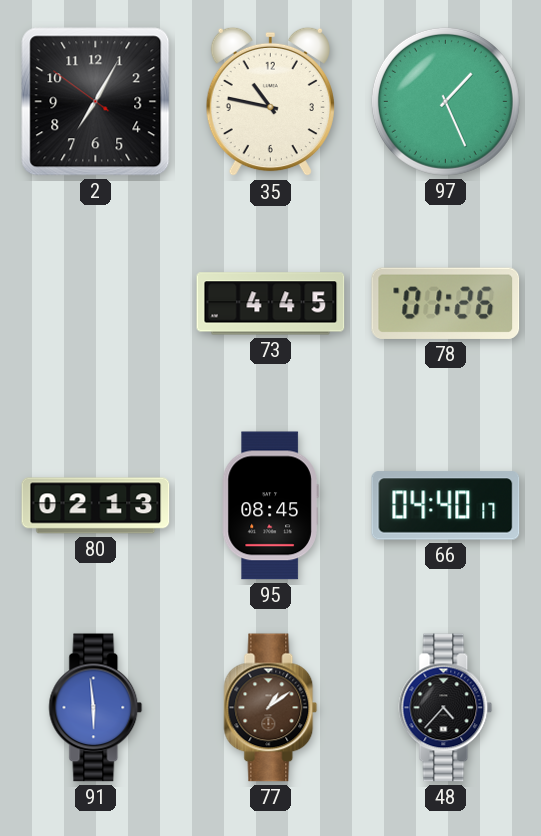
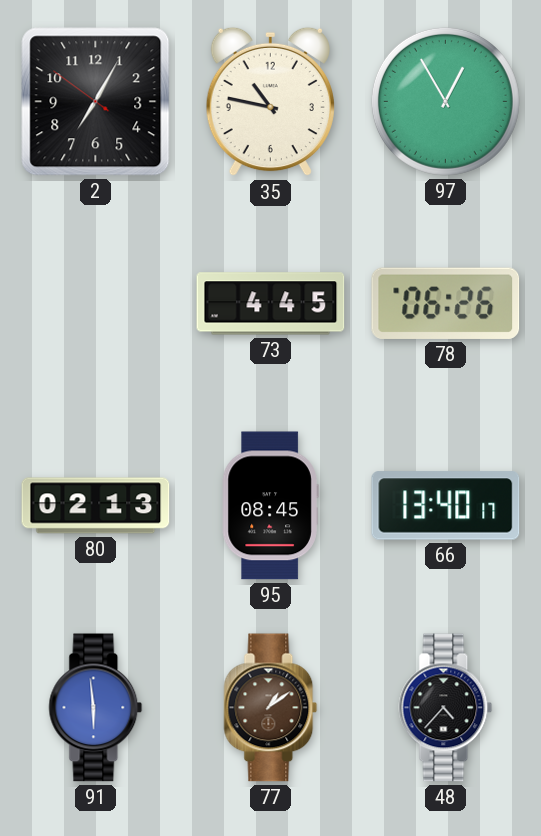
97: 1:26 -> 12:55 (445, 101)
78: 01:26 -> 06:26 (446, 303)
66: 04:40 -> 13:40 (446, 506)
